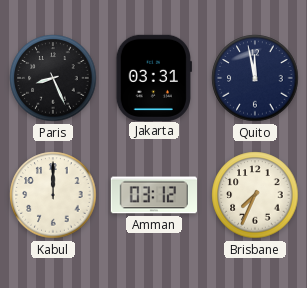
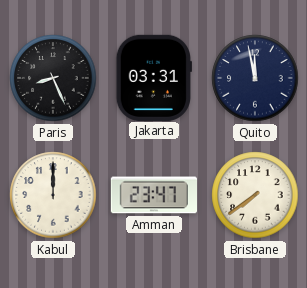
Amman: 03:12 -> 23:47 (153, 195)
Brisbane: 7:34 -> 7:39 (255, 195)
